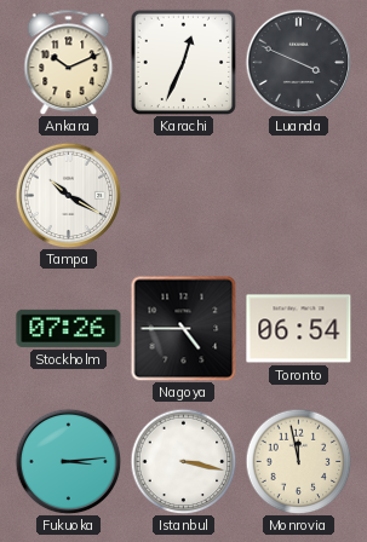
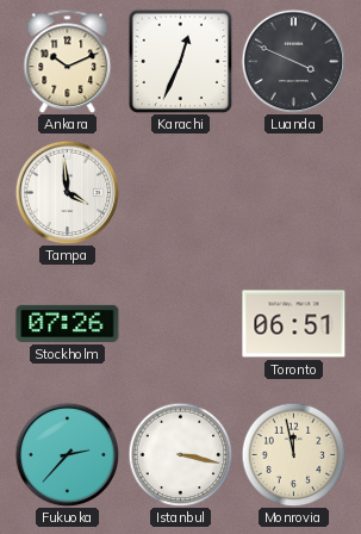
Tampa: 10:20 -> 3:59 (67, 192)
Nagoya: 4:45 -> none (183, 328)
Toronto: 06:54 -> 06:51 (294, 324)
Fukuoka: 3:14 -> 2:37 (67, 454)
